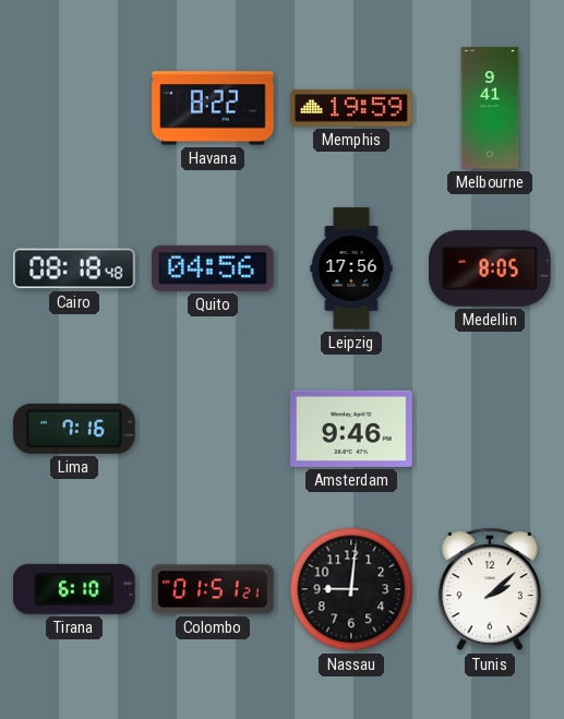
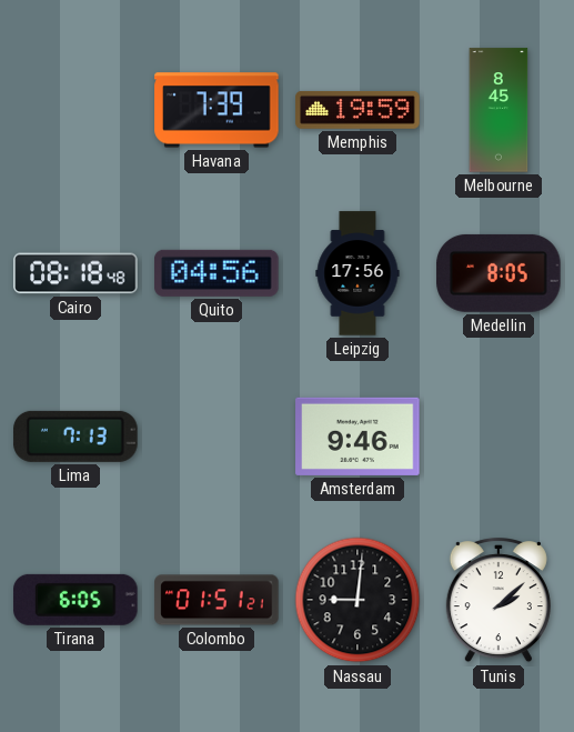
Havana: 8:22 -> 7:39 (216, 110)
Melbourne: 9:41 -> 8:45 (499, 110)
Lima: 7:16 -> 7:13 (75, 437)
Tirana: 6:10 -> 6:05 (77, 600)
